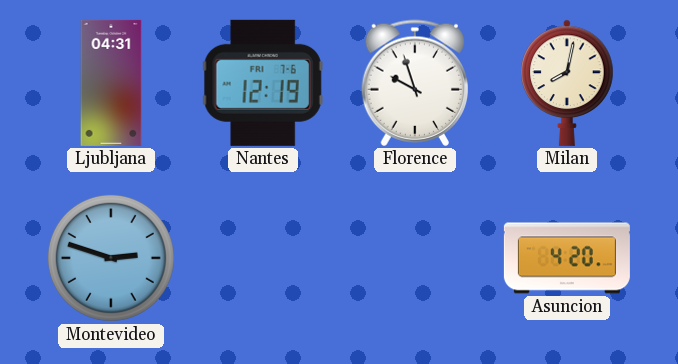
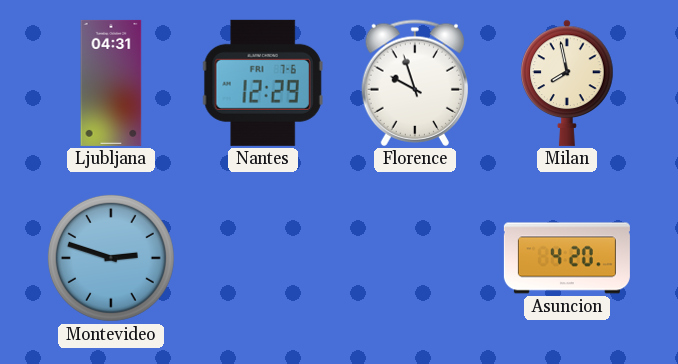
Nantes: 12:19 -> 12:29 (263, 83)
Milan: 8:02 -> 7:58 (567, 83)
